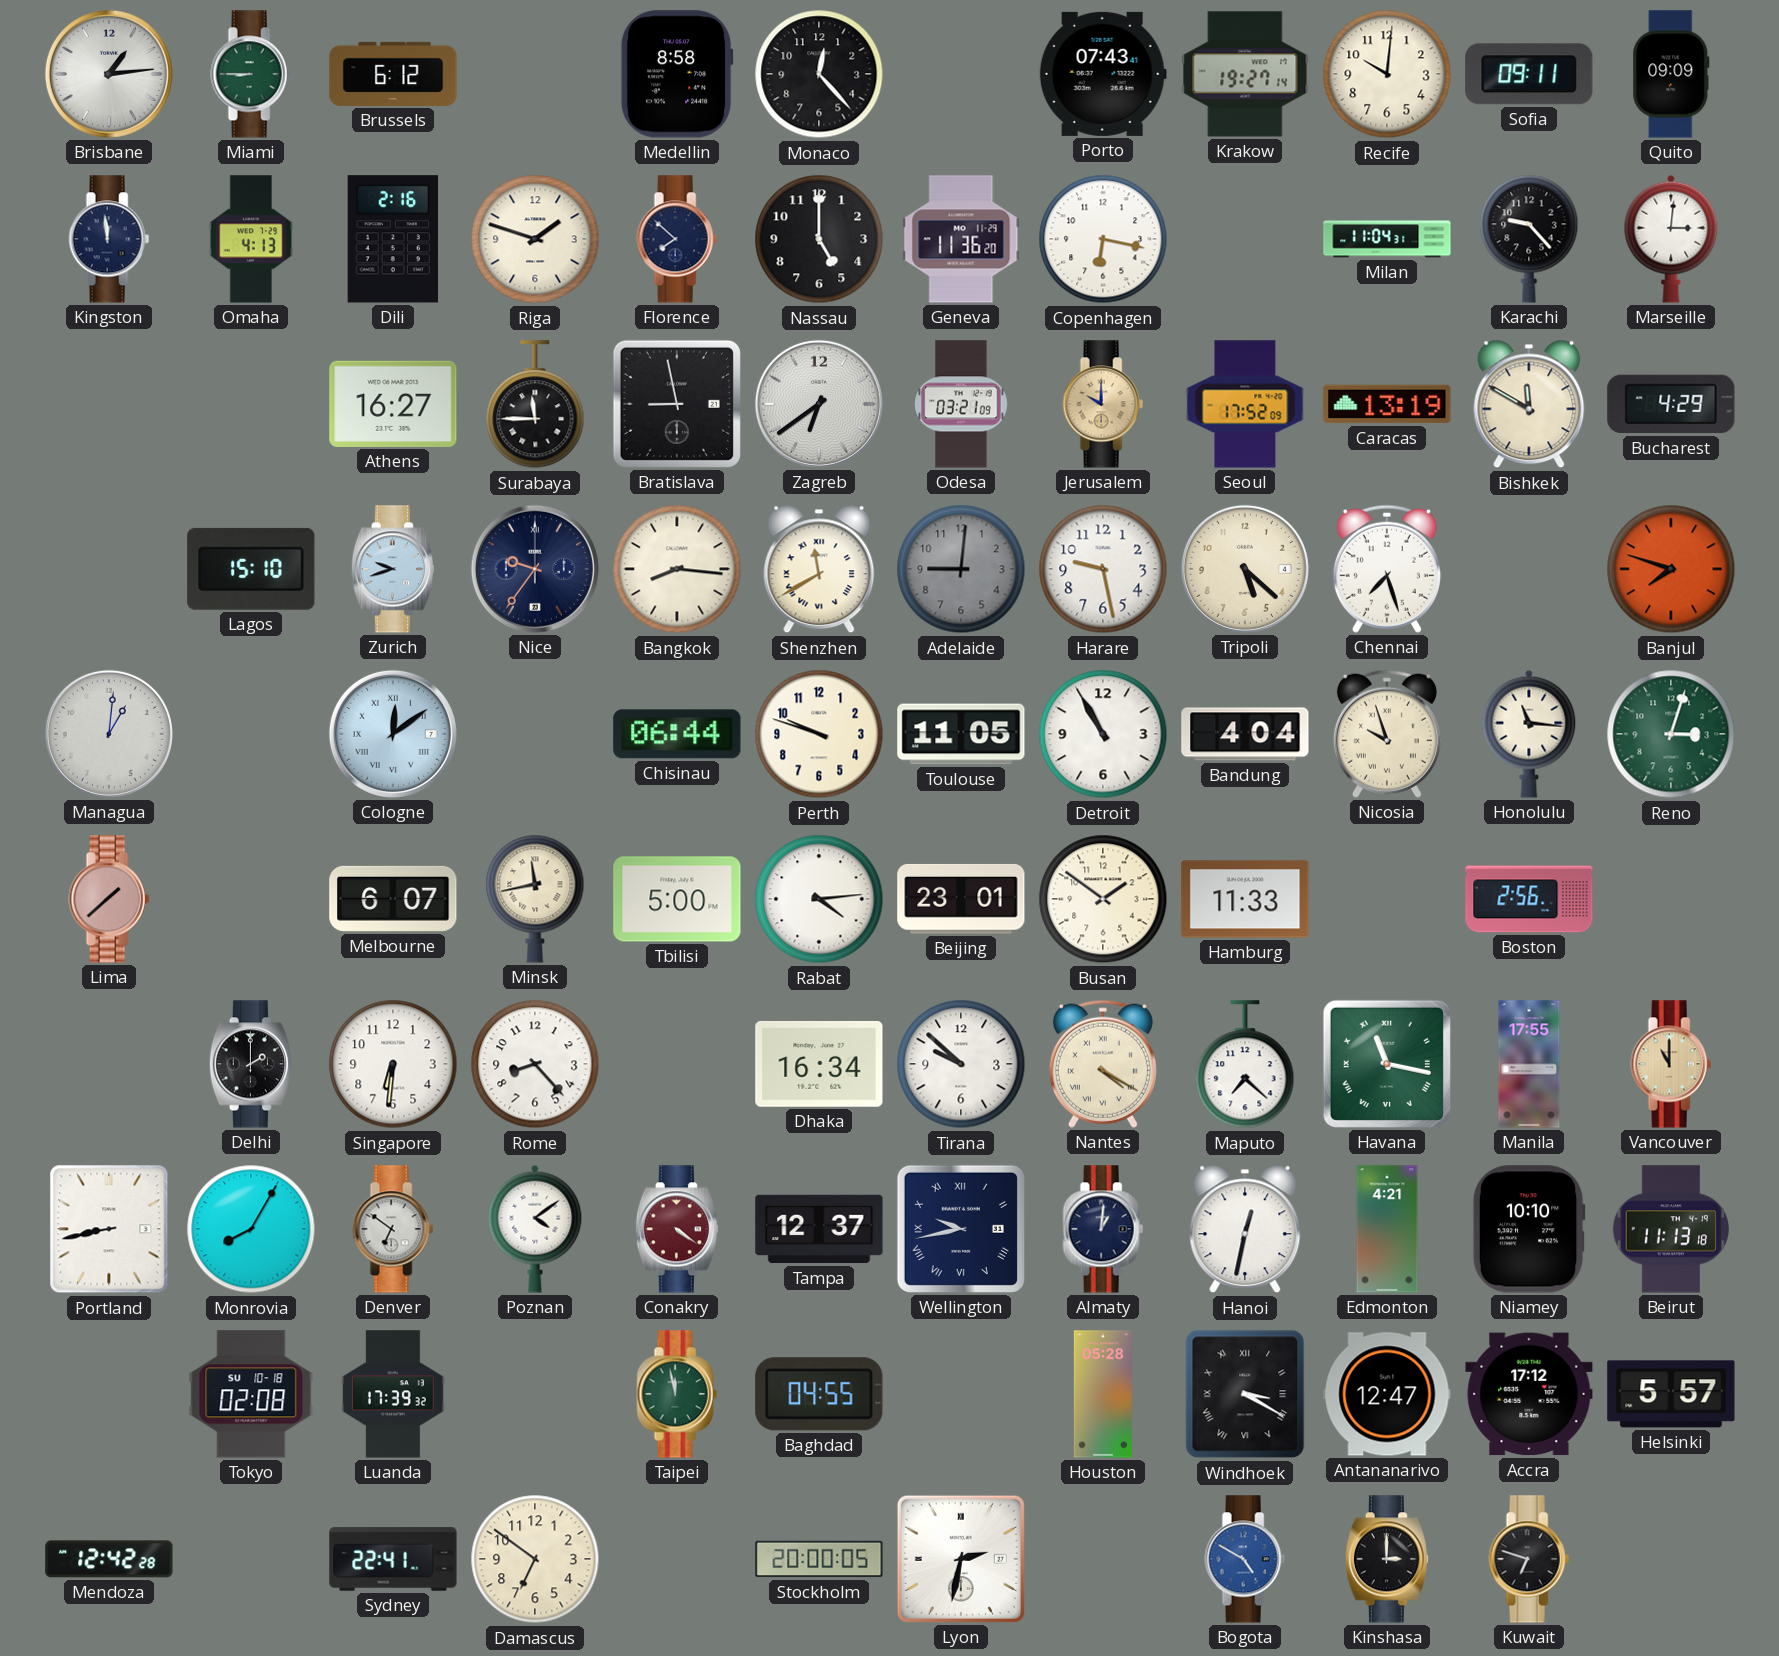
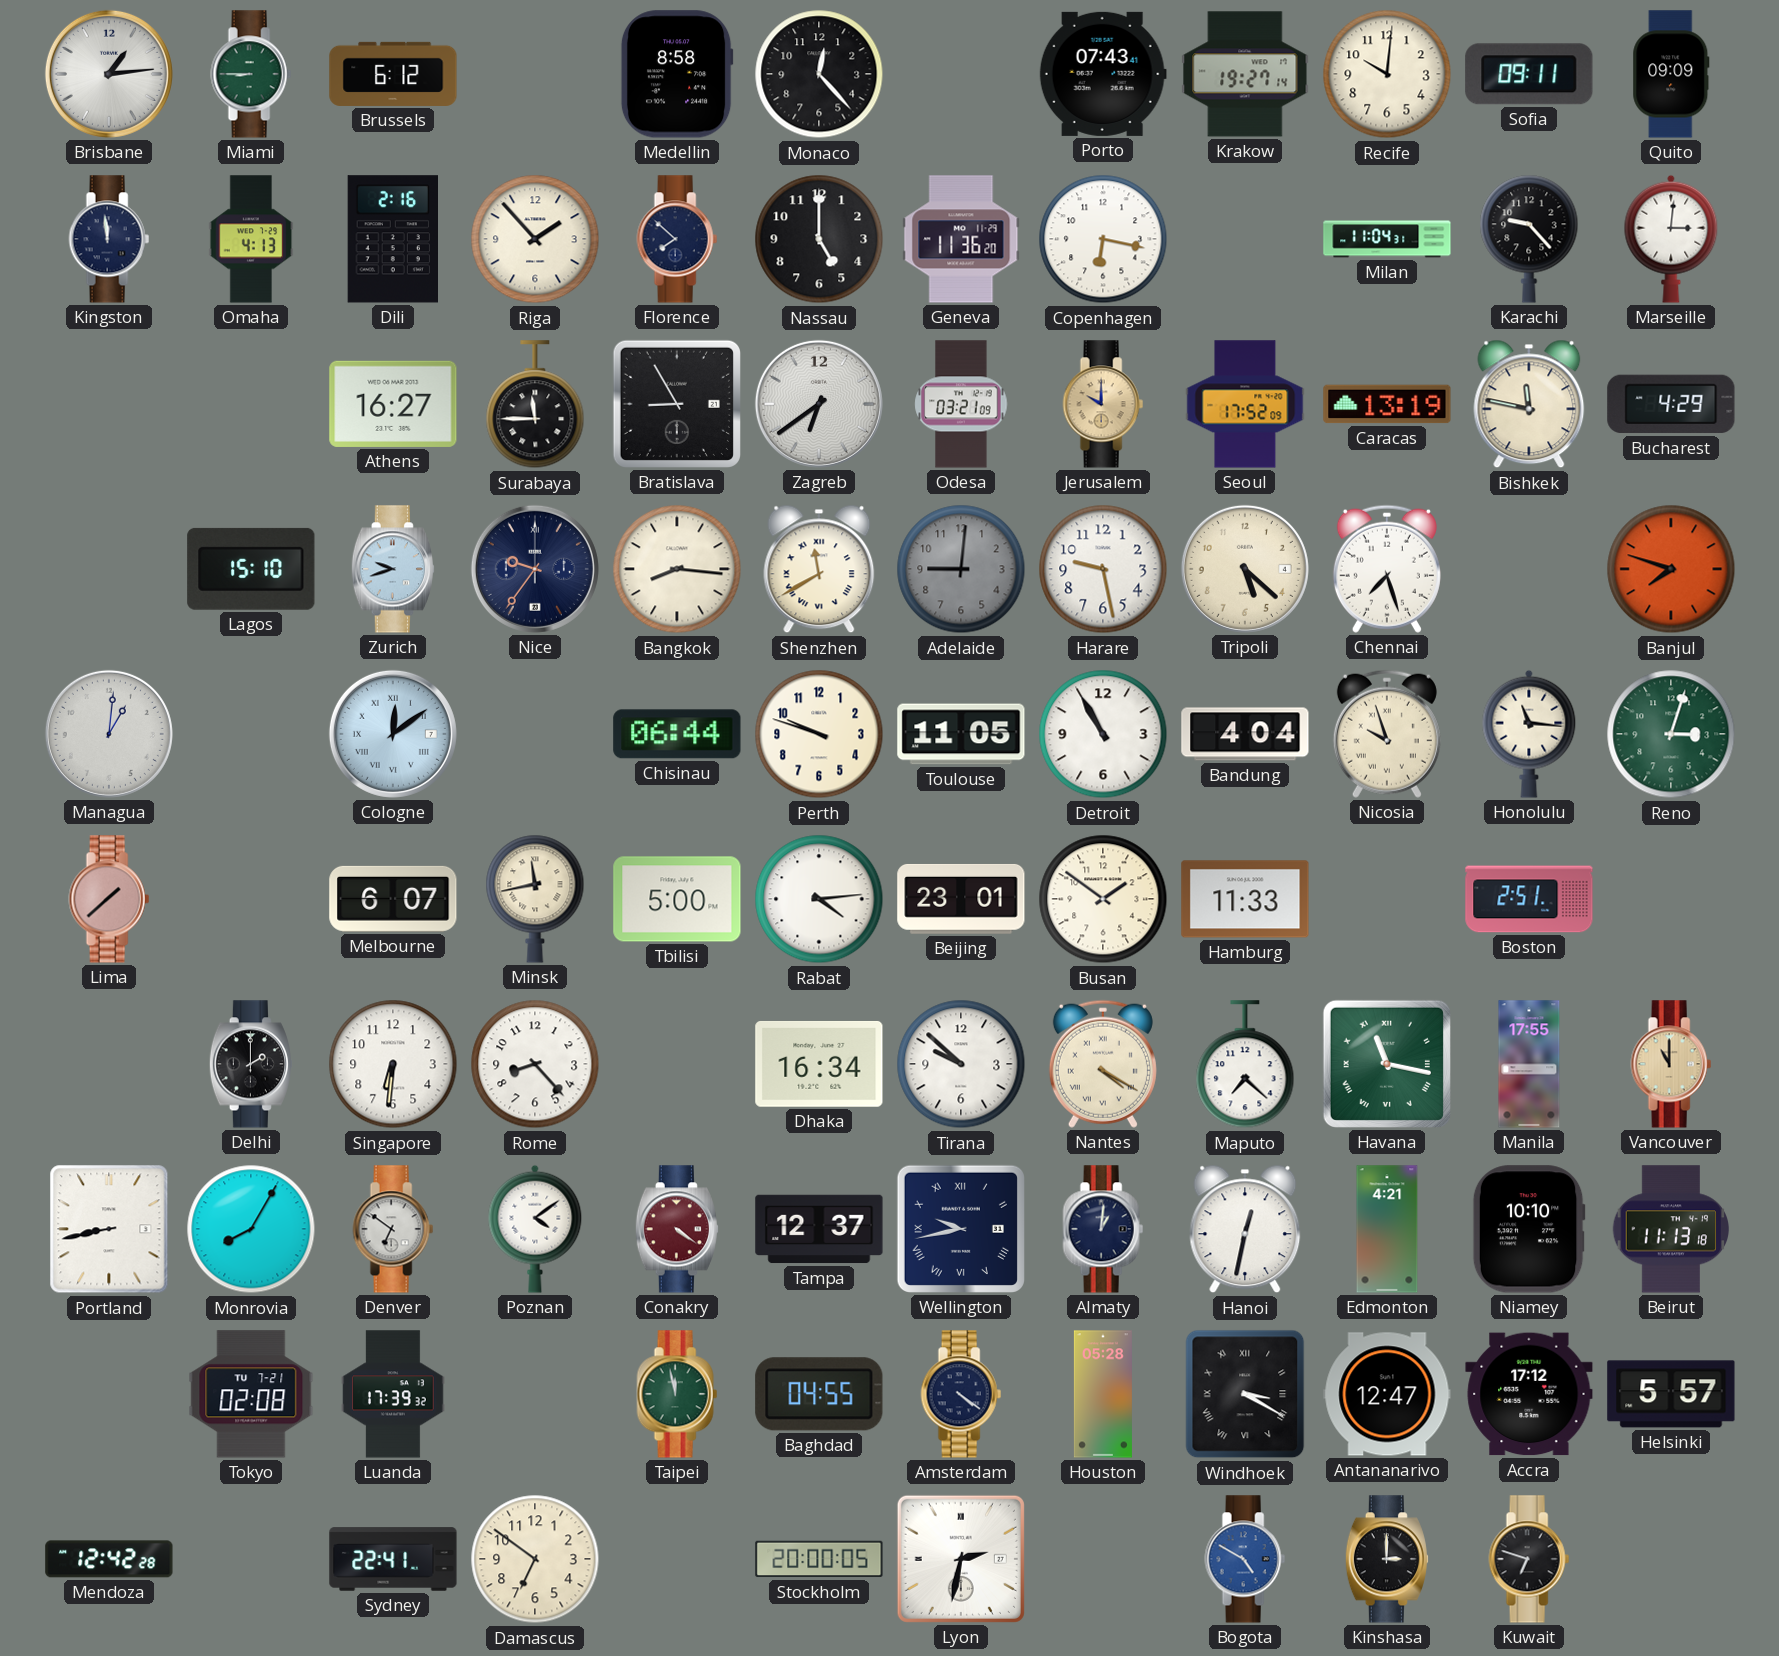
Riga: 1:48 -> 1:53 (535, 239)
Bratislava: 8:58 -> 8:55 (677, 404)
Bishkek: 11:50 -> 11:47 (1529, 404)
Boston: 2:56 -> 2:51 (1529, 899)
Tokyo date: SU 10-18 -> TU 7-21 (251, 1394)
Amsterdam: none -> 4:21 (961, 1394)
